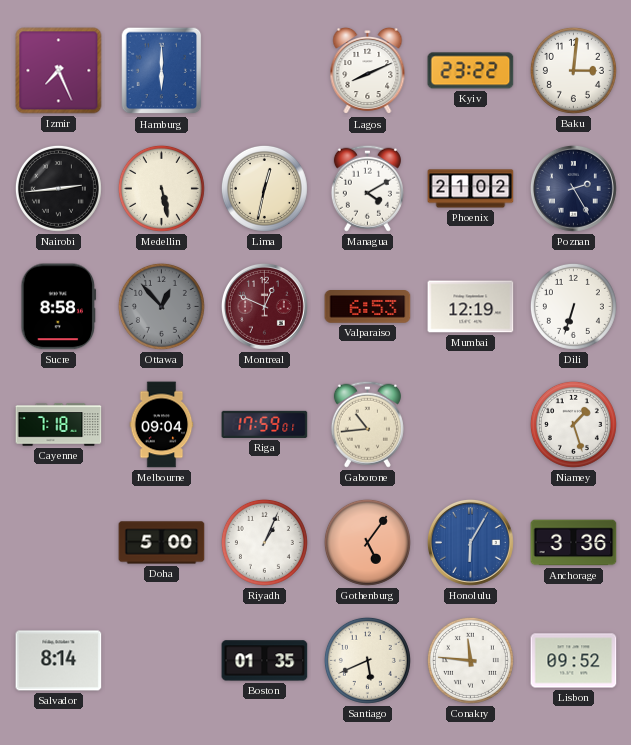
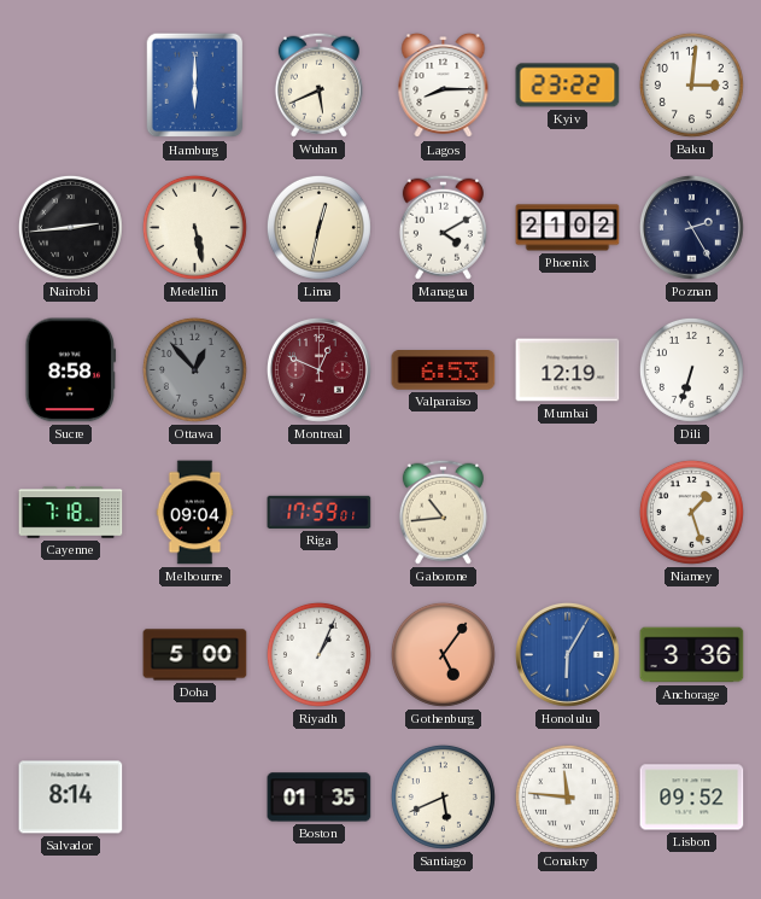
Izmir: 7:26 -> none (59, 71)
Wuhan: none -> 5:41 (318, 84)
Lagos: 8:11 -> 8:15 (444, 86)
